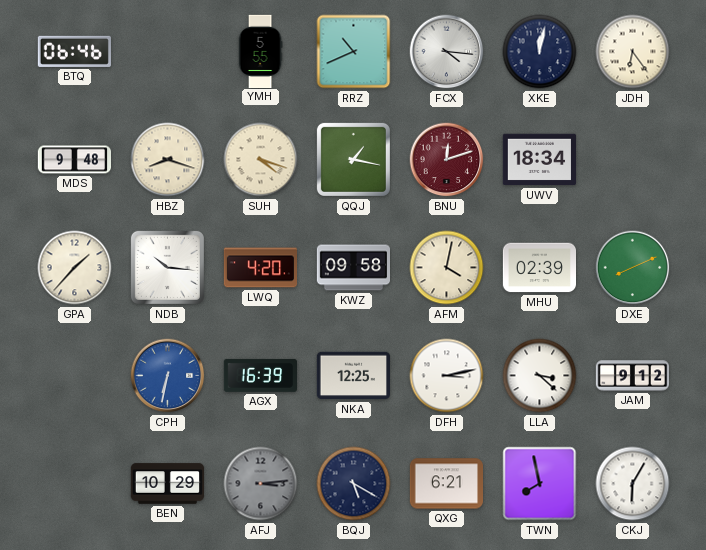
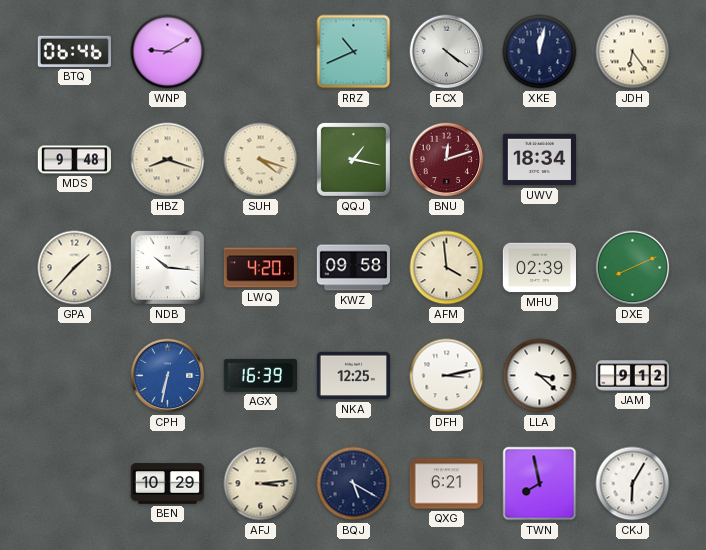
WNP: none -> 9:10 (168, 52)
YMH: 5:55 -> none (260, 51)
FCX: 4:16 -> 4:21 (447, 52)
AFM: 4:02 -> 3:59 (447, 268)
AFJ dial: grey -> cream (261, 484)
